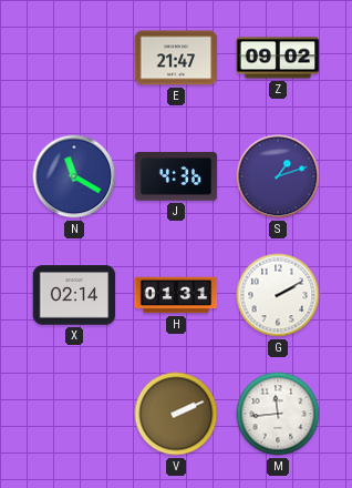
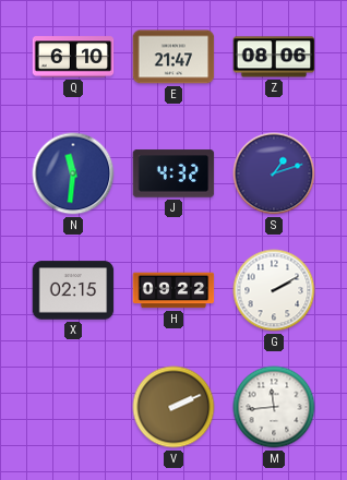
Q: none -> 6:10 (73, 57)
Z: 09:02 -> 08:06 (274, 57)
N: 11:20 -> 11:31 (73, 173)
J: 4:36 -> 4:32 (174, 173)
X: 02:14 -> 02:15 (73, 290)
H: 01:31 -> 09:22 (174, 290)
